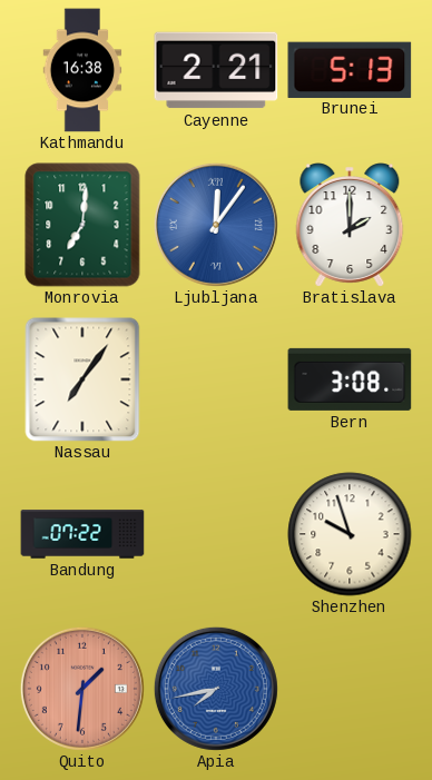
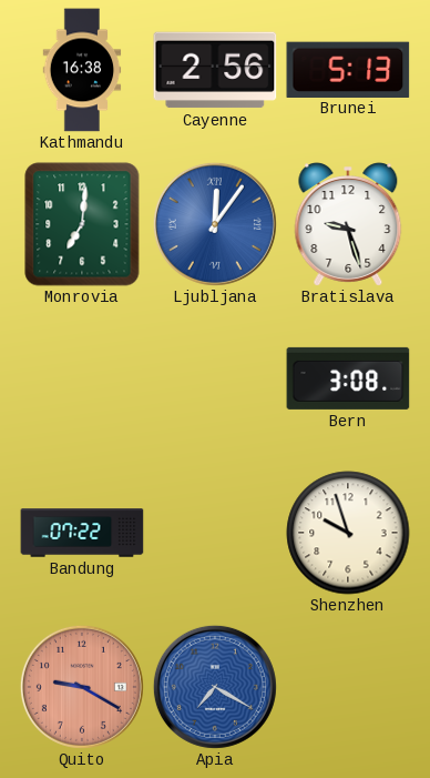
Cayenne: 2:21 -> 2:56 (215, 70)
Bratislava: 2:00 -> 9:27 (348, 224)
Nassau: 7:06 -> none (82, 379)
Quito: 1:31 -> 9:20 (82, 687)
Apia: 7:43 -> 7:20 (215, 687)
